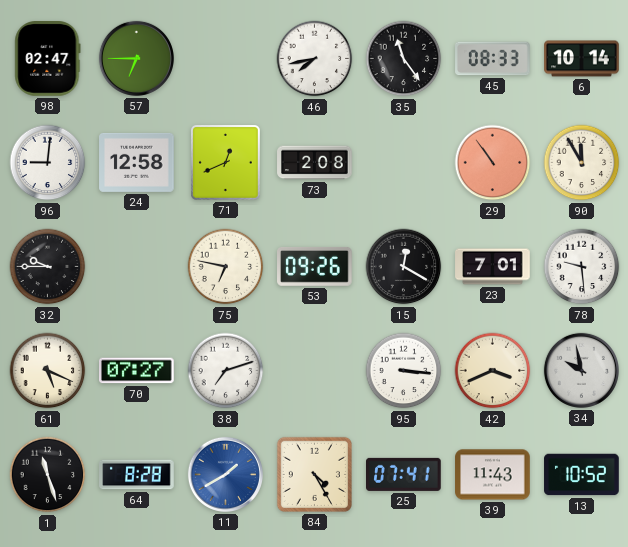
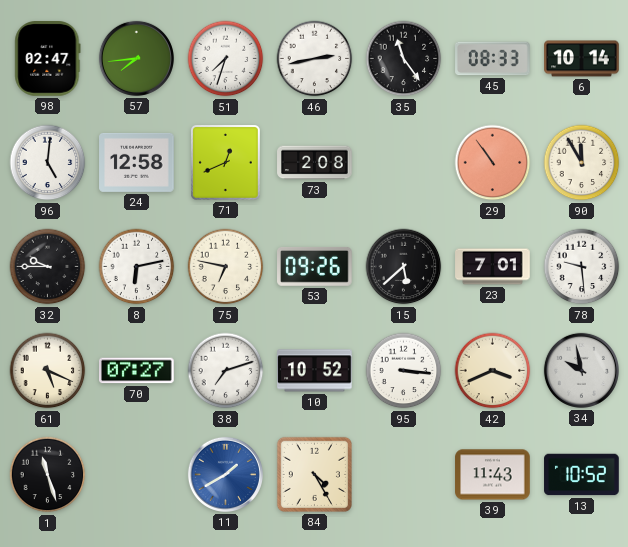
57: 6:45 -> 7:44 (136, 58)
51: none -> 7:33 (226, 59)
46: 7:43 -> 2:43 (315, 59)
96: 9:01 -> 5:01 (48, 163)
8: none -> 6:13 (137, 267)
15: 12:20 -> 5:38 (404, 267)
10: none -> 10:52 (315, 371)
64: 8:28 -> none (137, 475)
25: 07:41 -> none (404, 474)
